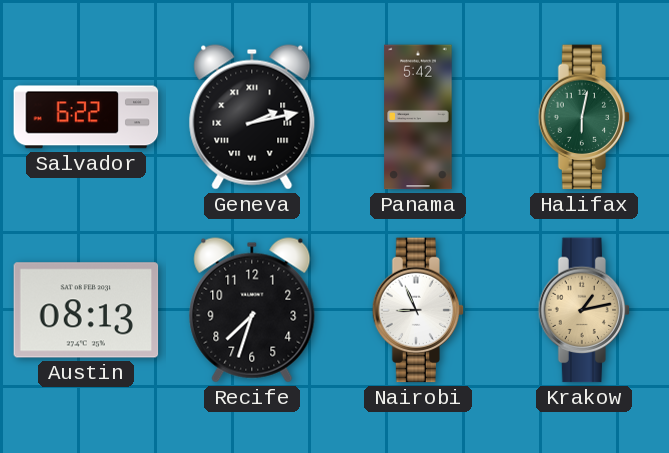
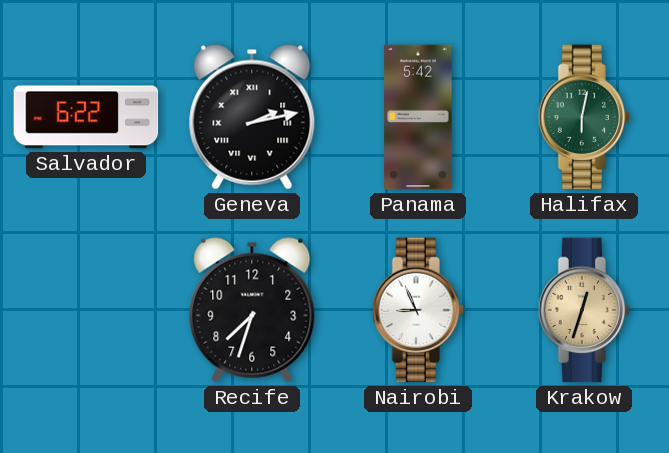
Austin: 08:13 -> none (86, 310)
Krakow: 1:13 -> 12:33 (584, 310)
